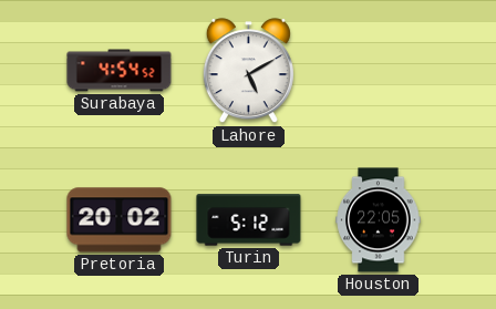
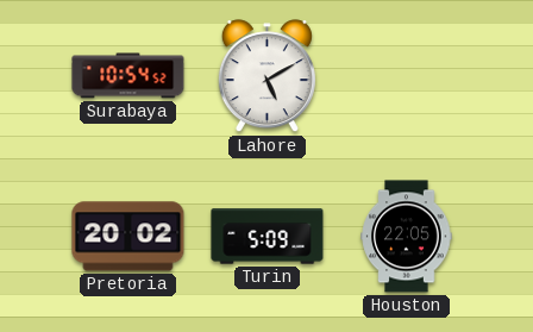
Surabaya: 4:54 -> 10:54 (128, 76)
Turin: 5:12 -> 5:09 (268, 237)
